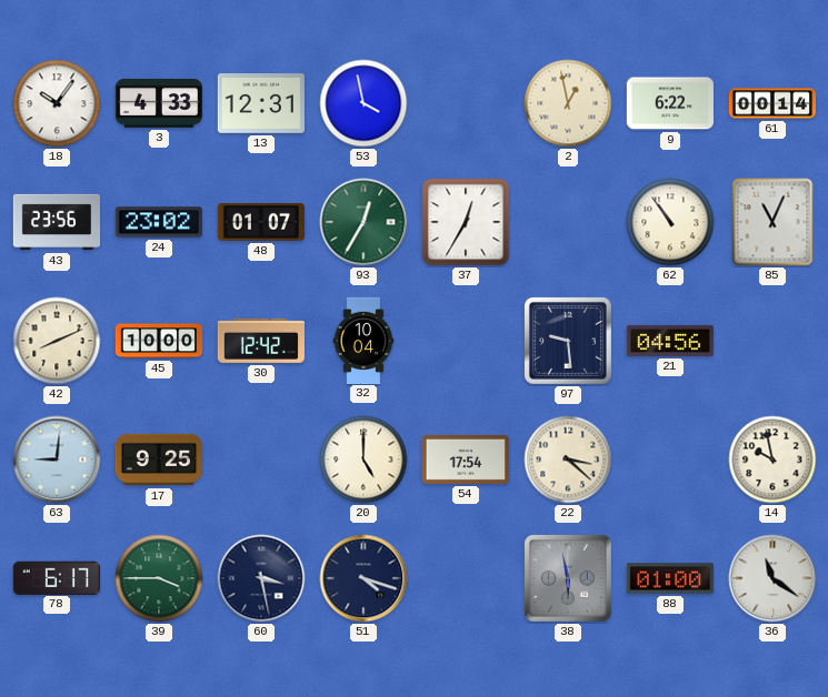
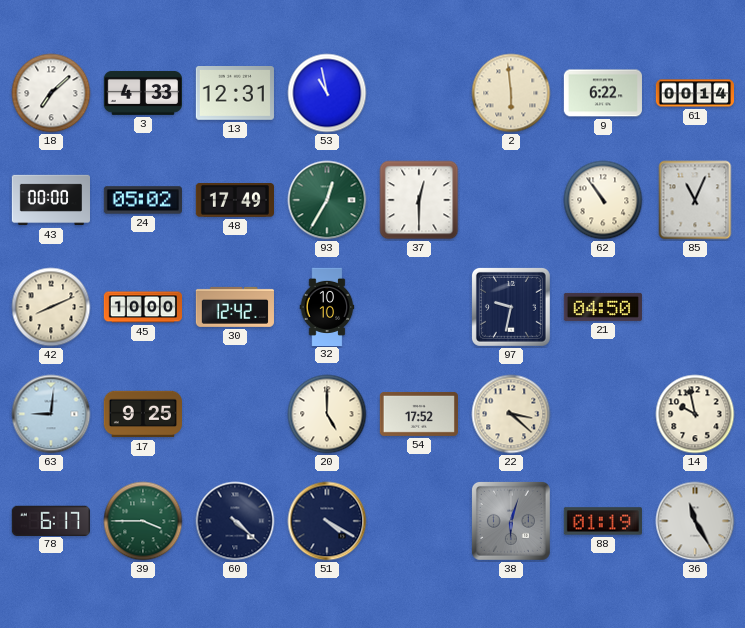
18: 10:06 -> 7:08 (51, 93)
53: 3:58 -> 10:58 (327, 93)
2: 12:58 -> 5:59 (511, 93)
43: 23:56 -> 00:00 (50, 200)
24: 23:02 -> 05:02 (143, 200)
48: 01:07 -> 17:49 (234, 201)
37: 12:35 -> 12:30 (419, 200)
32: 10:04 -> 10:10 (327, 306)
97: 9:29 -> 9:32 (511, 307)
21: 04:56 -> 04:50 (602, 307)
54: 17:54 -> 17:52 (419, 414)
60: 3:28 -> 4:22 (235, 521)
51: 4:18 -> 4:20 (327, 521)
38: 5:58 -> 6:03 (511, 521)
88: 01:00 -> 01:19 (603, 521)
36: 11:21 -> 11:25 (695, 521)
